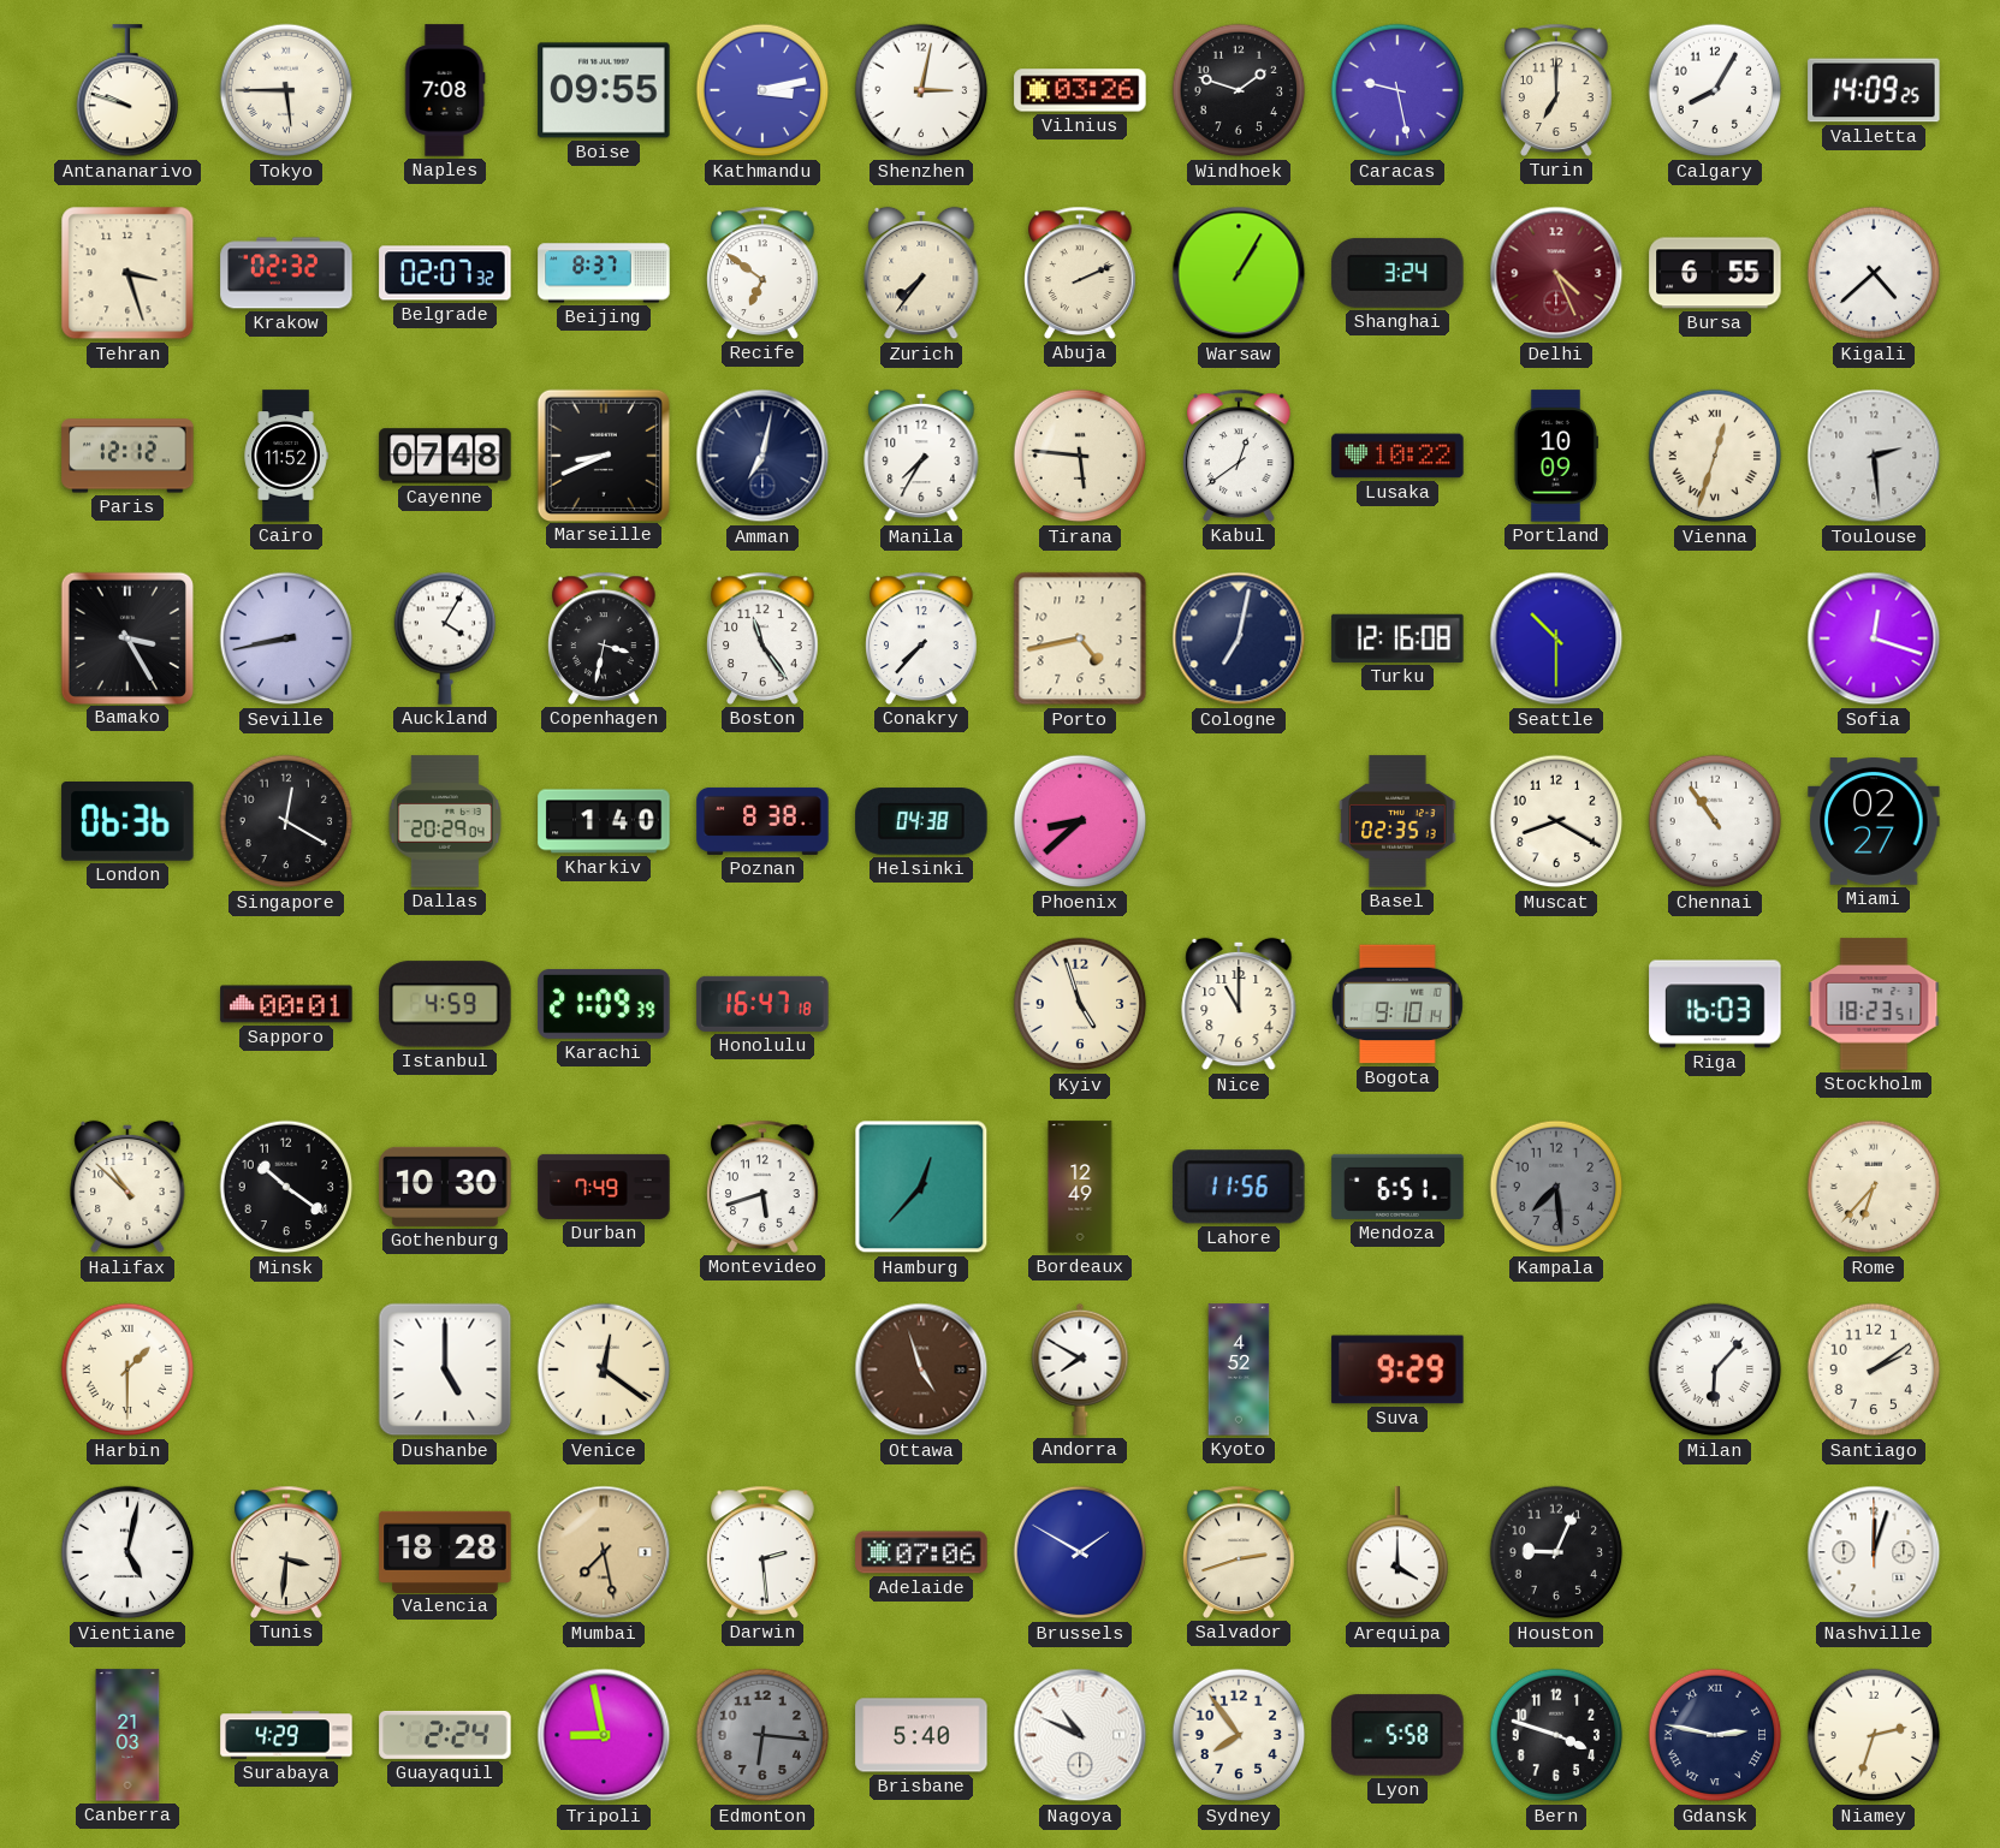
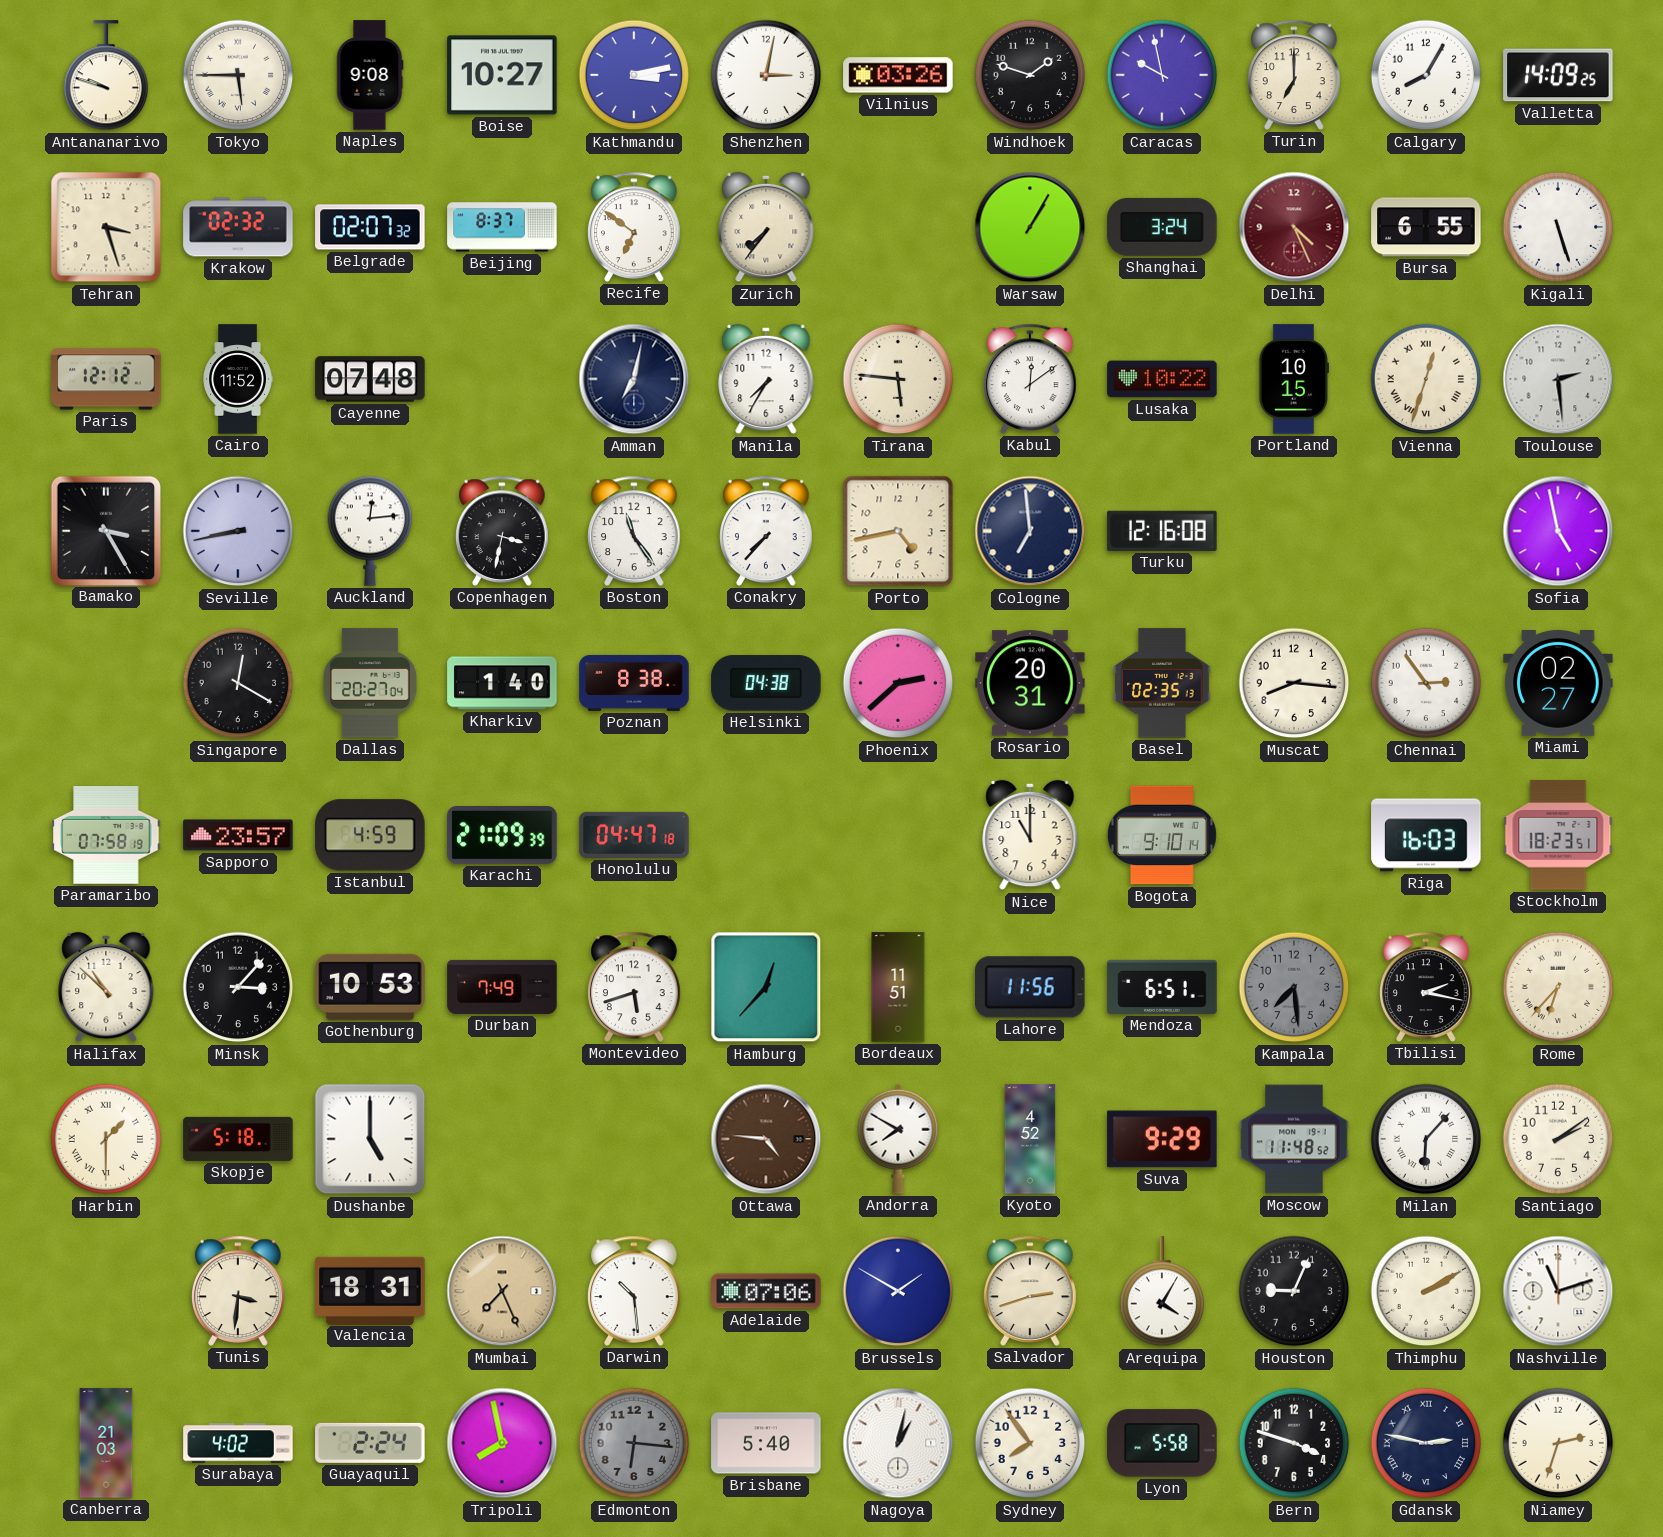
Naples: 7:08 -> 9:08 (370, 75)
Boise: 09:55 -> 10:27 (502, 75)
Caracas: 9:28 -> 9:58 (1162, 75)
Abuja: 2:11 -> none (1080, 273)
Kigali: 4:38 -> 5:27 (1558, 227)
Marseille: 8:41 -> none (603, 454)
Kabul: 12:39 -> 12:09 (1030, 379)
Portland: 10:09 -> 10:15 (1294, 379)
Auckland: 4:05 -> 12:14 (370, 531)
Cologne: 7:02 -> 6:59 (1030, 531)
Seattle: 10:30 -> none (1556, 638)
Sofia: 12:18 -> 4:58 (1558, 531)
London: 06:36 -> none (127, 822)
Dallas: 20:29 -> 20:27 (370, 683)
Phoenix: 8:38 -> 2:38 (898, 683)
Rosario: none -> 20:31 (1030, 683)
Muscat: 8:20 -> 8:16 (1294, 683)
Chennai: 10:54 -> 2:54 (1426, 683)
Paramaribo: none -> 07:58 (106, 836)
Sapporo: 00:01 -> 23:57 (238, 835)
Honolulu: 16:47 -> 04:47 (634, 835)
Kyiv: 4:57 -> none (1080, 1004)
Minsk: 10:21 -> 3:07 (238, 987)
Gothenburg: 10:30 -> 10:53 (370, 987)
Bordeaux: 12:49 -> 11:51 (898, 987)
Tbilisi: none -> 2:17 (1426, 987)
Skopje: none -> 5:18 (238, 1139)
Venice: 12:21 -> none (604, 1369)
Ottawa: 4:57 -> 4:46 (766, 1139)
Moscow: none -> 11:48 (1294, 1139)
Vientiane: 5:02 -> none (127, 1552)
Valencia: 18:28 -> 18:31 (370, 1290)
Mumbai: 7:28 -> 7:26 (502, 1291)
Darwin: 2:29 -> 10:29 (634, 1291)
Arequipa: 4:00 -> 4:05 (1162, 1292)
Thimphu: none -> 2:10 (1426, 1291)
Nashville: 12:03 -> 11:12 (1558, 1291)
Surabaya: 4:29 -> 4:02 (238, 1443)
Tripoli: 8:58 -> 7:58 (502, 1443)
Nagoya: 10:49 -> 1:02 (898, 1443)
